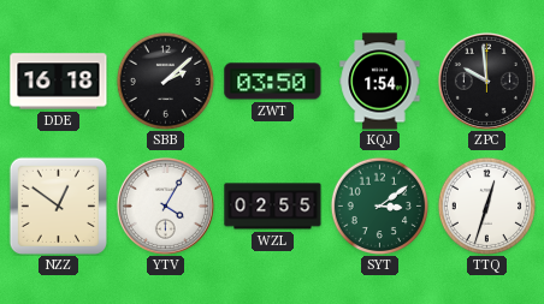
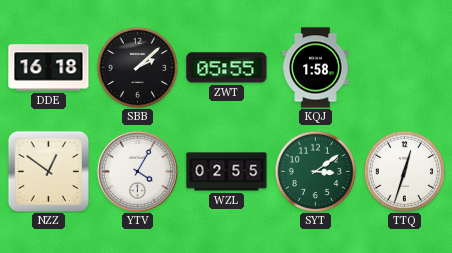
ZWT: 03:50 -> 05:55 (227, 68)
KQJ: 1:54 -> 1:58 (316, 68)
ZPC: 9:59 -> none (486, 81)
